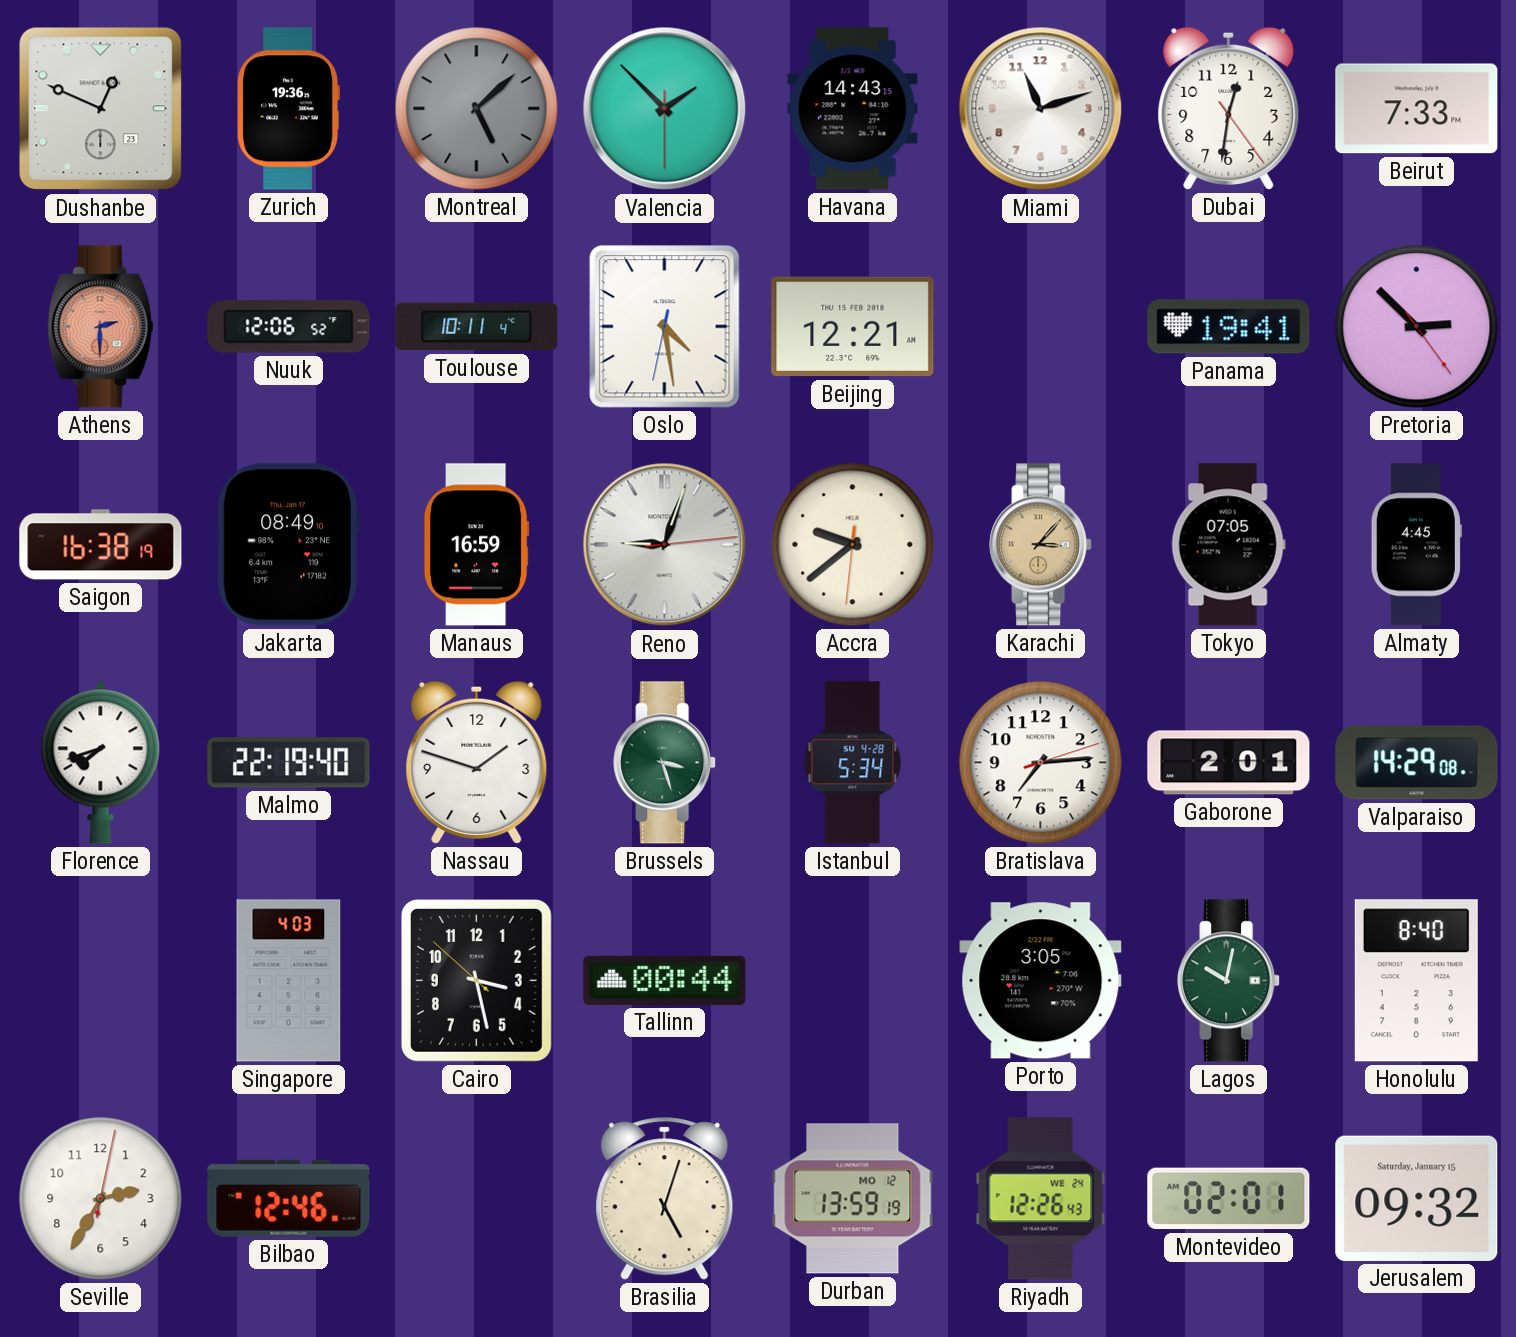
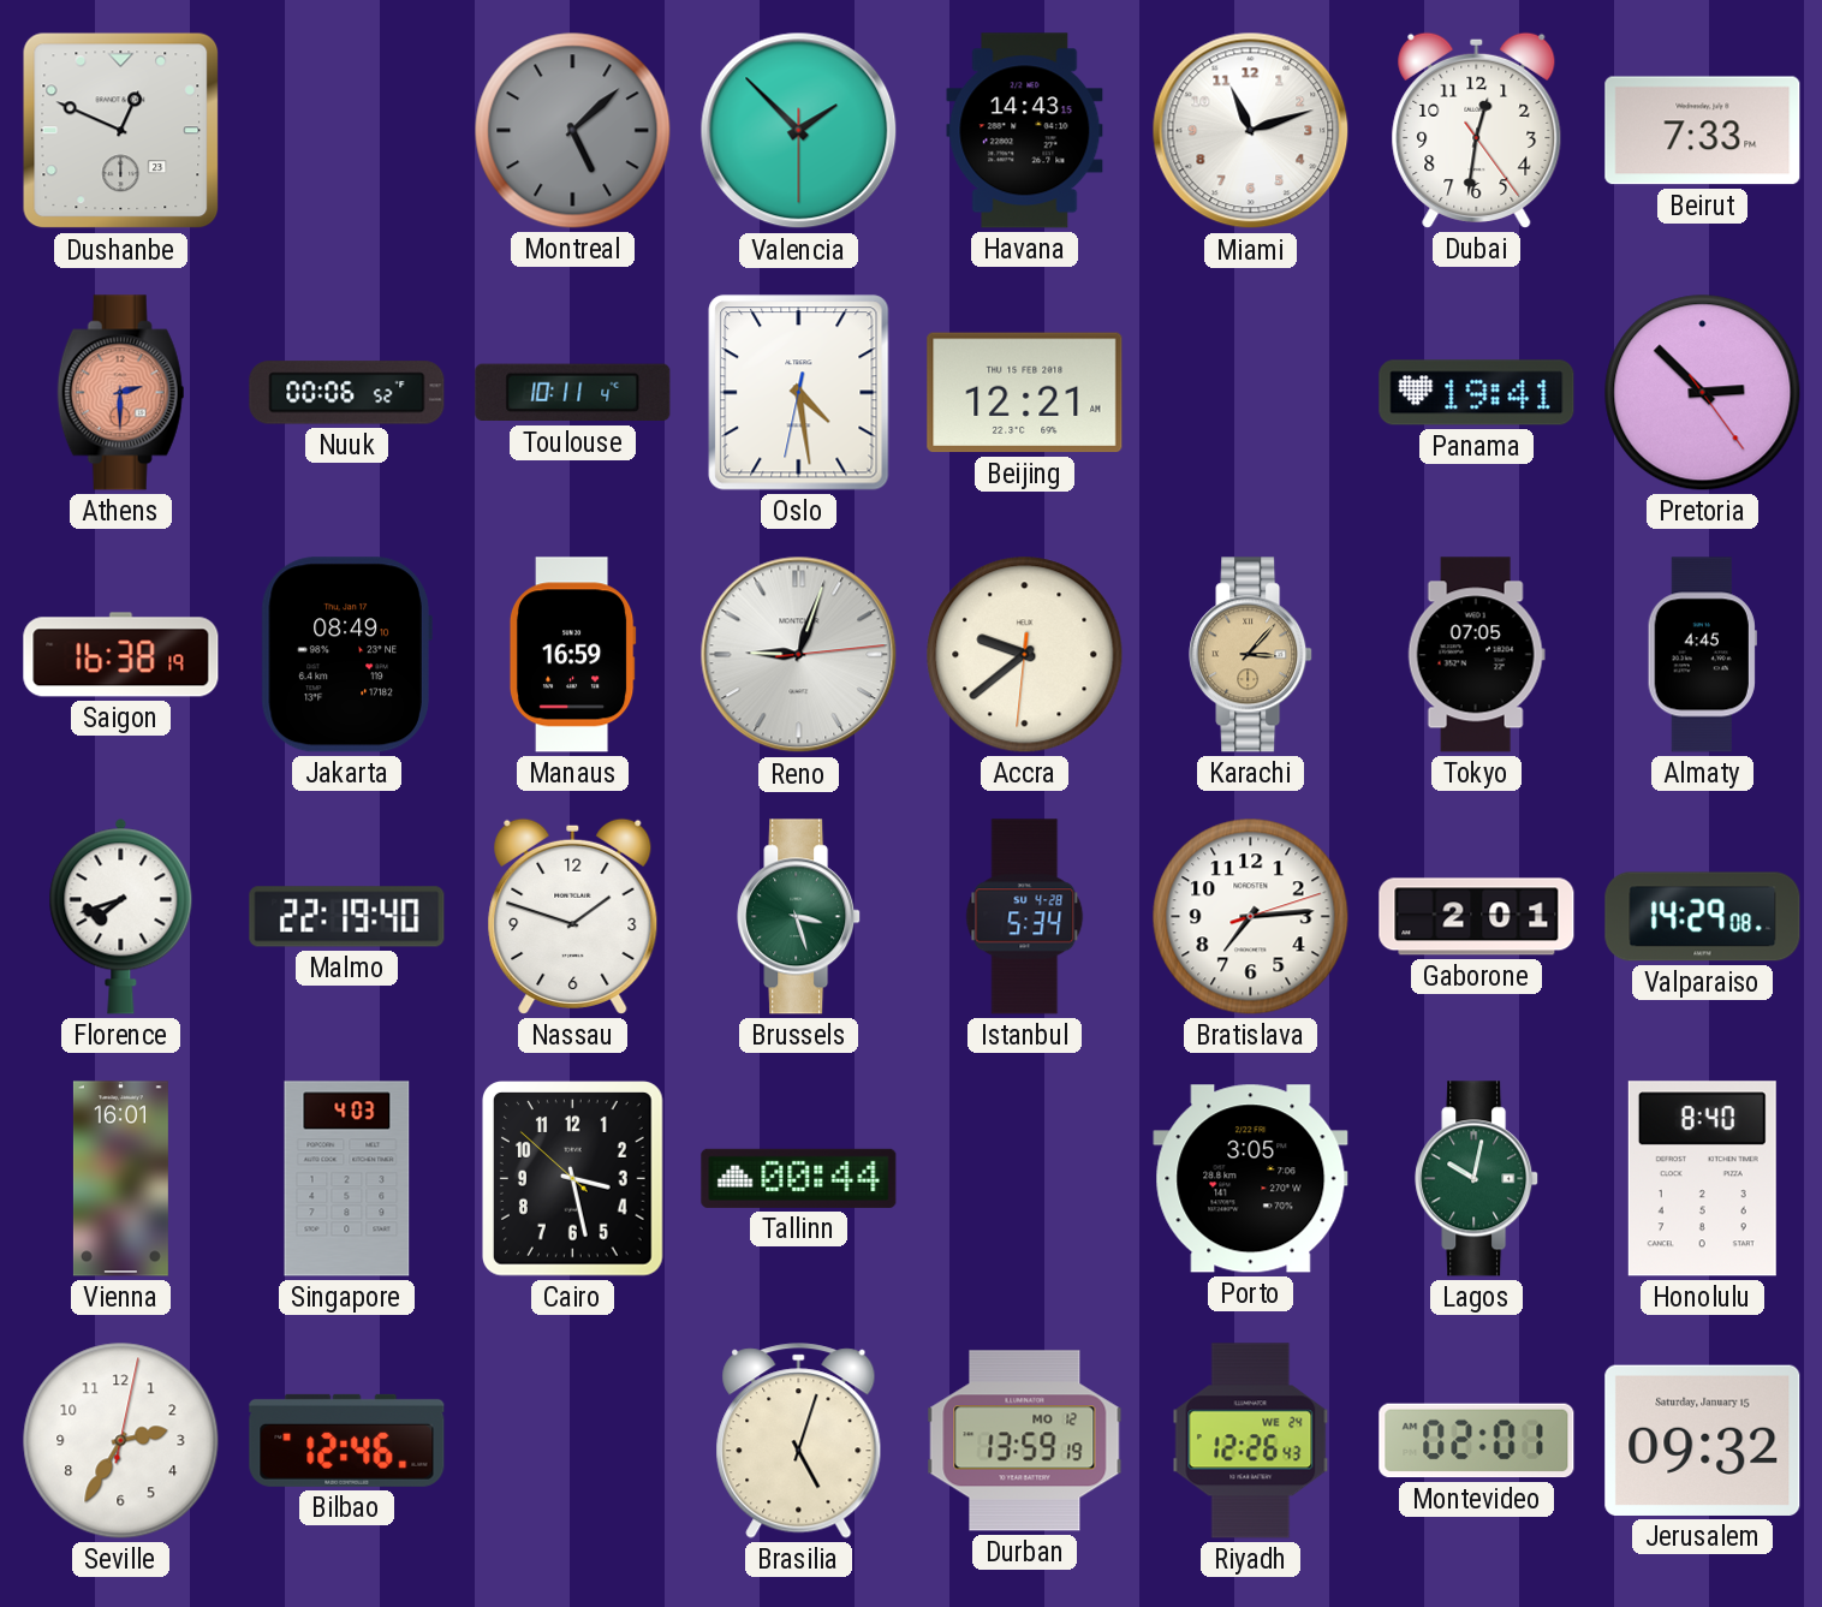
Zurich: 19:36 -> none (288, 109)
Nuuk: 12:06 -> 00:06 (347, 393)
Vienna: none -> 16:01 (120, 1179)
